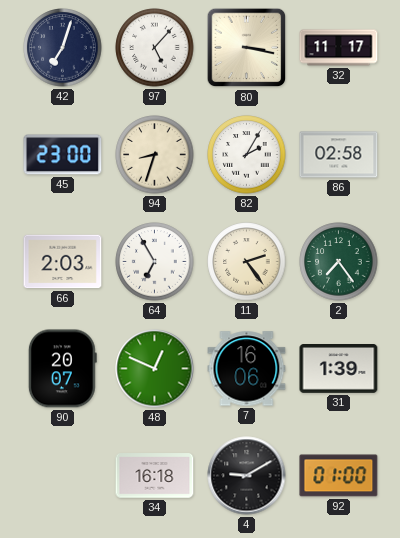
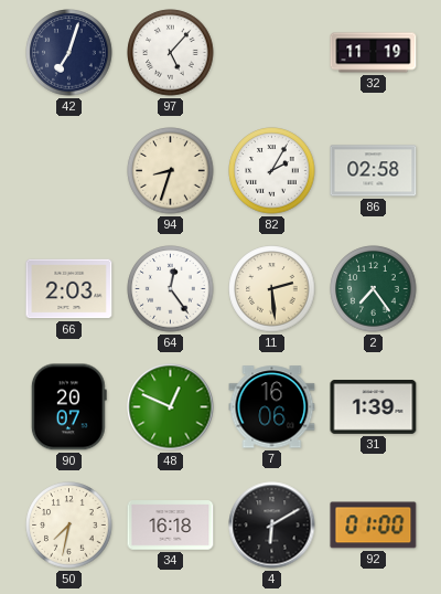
80: 3:17 -> none (247, 48)
32: 11:17 -> 11:19 (374, 53)
45: 23:00 -> none (63, 155)
64: 6:55 -> 12:24 (171, 289)
11: 2:24 -> 2:29 (272, 289)
50: none -> 7:32 (69, 526)
4: 9:10 -> 6:10 (272, 526)
